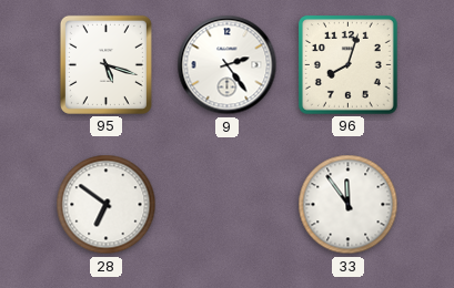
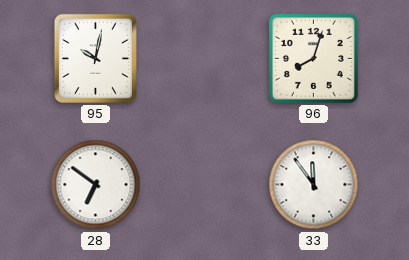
95: 5:18 -> 10:02 (95, 58)
9: 2:24 -> none (228, 65)
